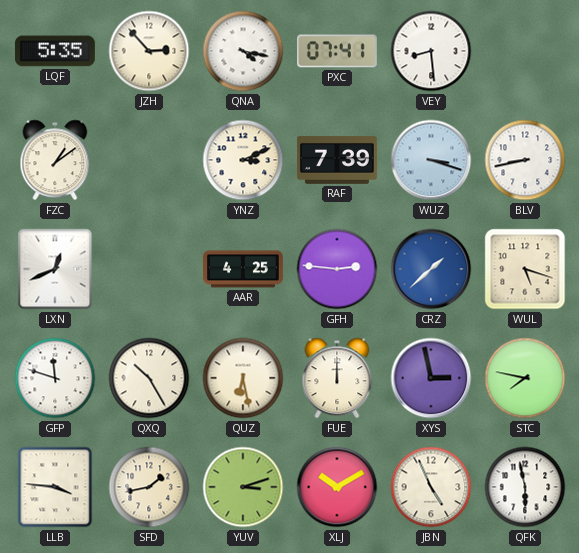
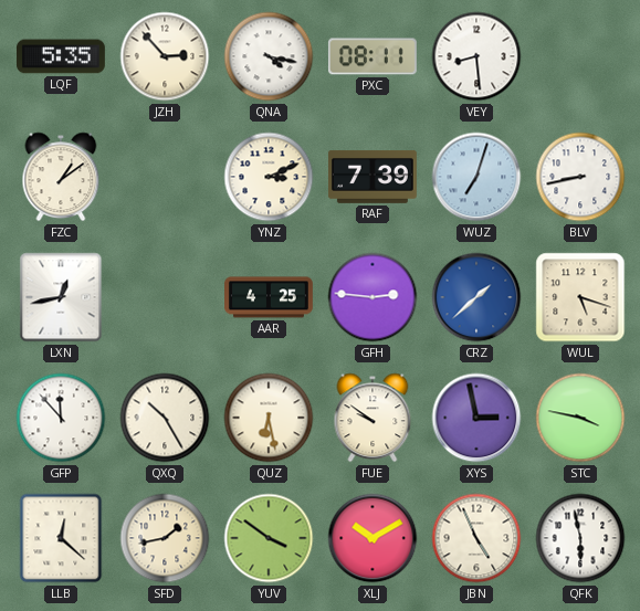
PXC: 07:41 -> 08:11 (373, 56)
WUZ: 3:18 -> 7:03 (476, 177)
LXN: 12:41 -> 12:43 (61, 297)
GFP: 11:48 -> 11:53 (61, 418)
FUE: 12:00 -> 9:51 (373, 418)
STC: 7:47 -> 3:47 (580, 418)
LLB: 3:46 -> 12:22 (61, 538)
YUV: 3:12 -> 3:51 (269, 538)
